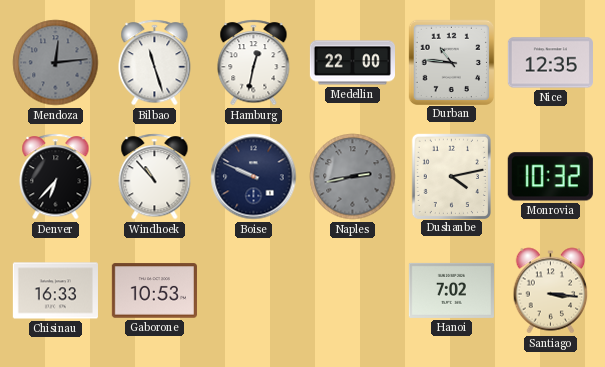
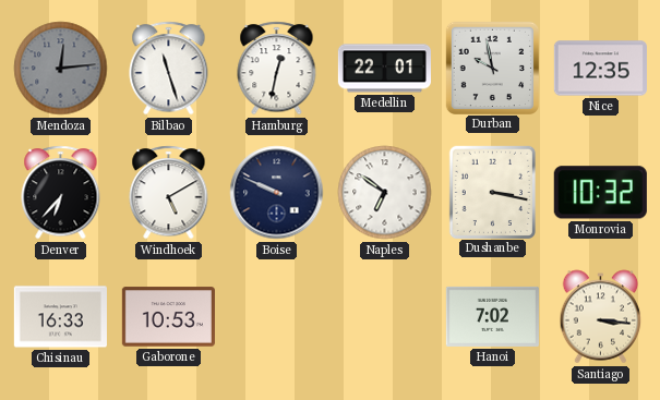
Medellin: 22:00 -> 22:01 (384, 69)
Durban: 10:46 -> 9:58 (492, 68)
Windhoek: 10:53 -> 5:10 (169, 193)
Naples: 2:43 -> 6:51 (385, 193)
Naples dial: grey -> white (385, 193)
Dushanbe: 4:13 -> 3:17 (492, 192)
